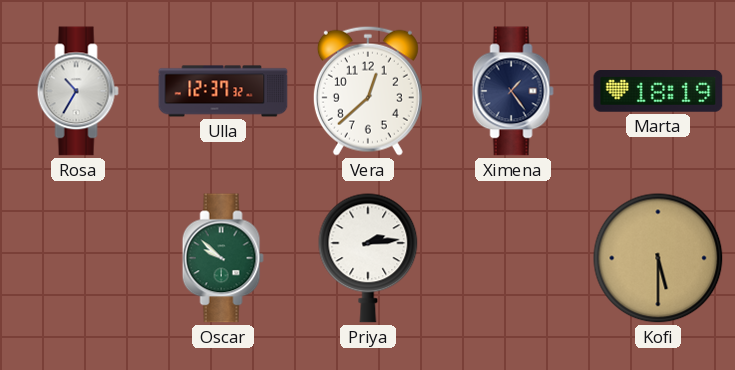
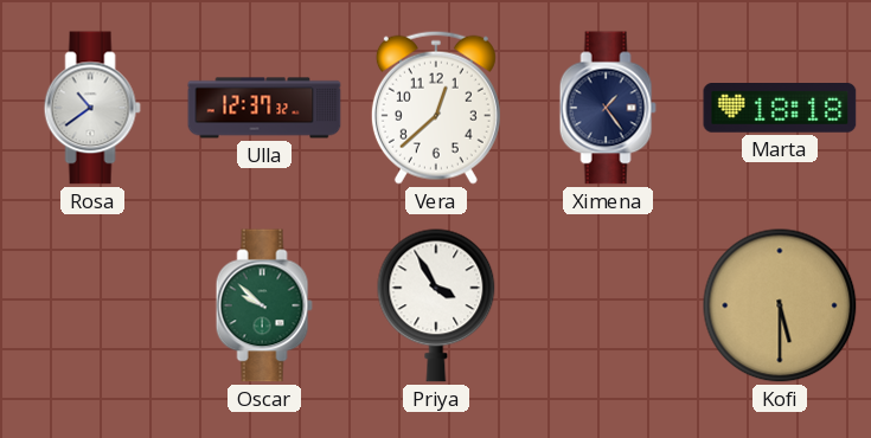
Rosa: 10:35 -> 10:39 (92, 108)
Marta: 18:19 -> 18:18 (780, 109)
Priya: 2:14 -> 3:55 (436, 305)
